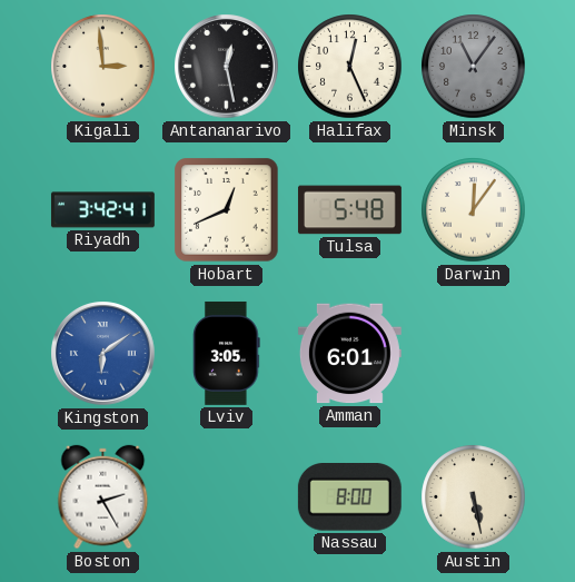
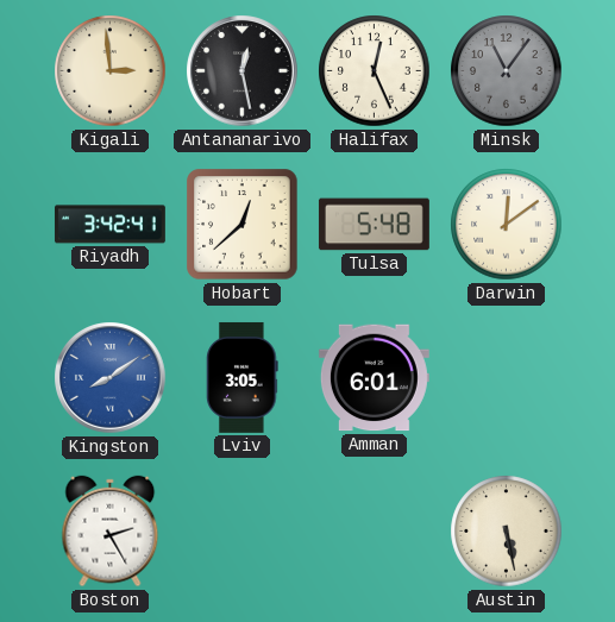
Hobart: 12:41 -> 12:38 (243, 225)
Darwin: 12:06 -> 12:09 (507, 225)
Kingston: 6:09 -> 8:09 (111, 378)
Nassau: 8:00 -> none (349, 497)
